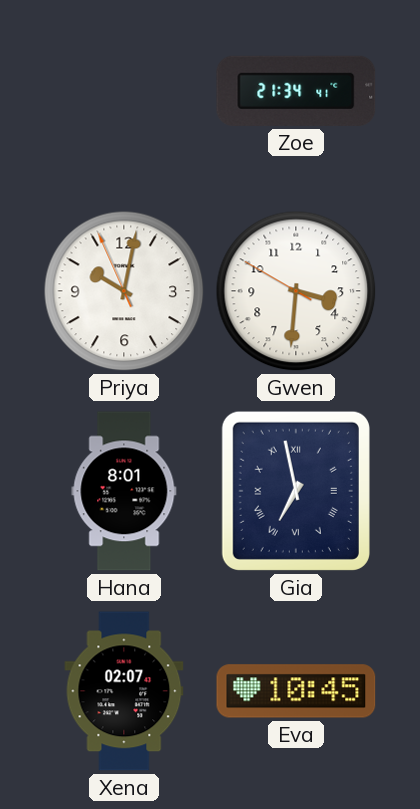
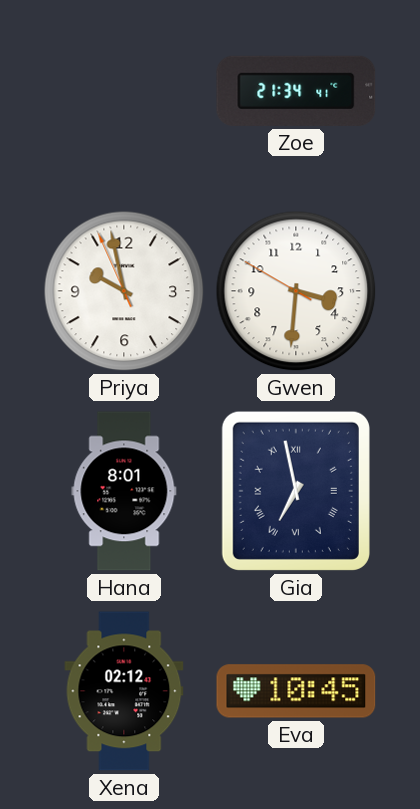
Priya: 10:01 -> 9:57 (124, 291)
Xena: 02:07 -> 02:12 (124, 691)
